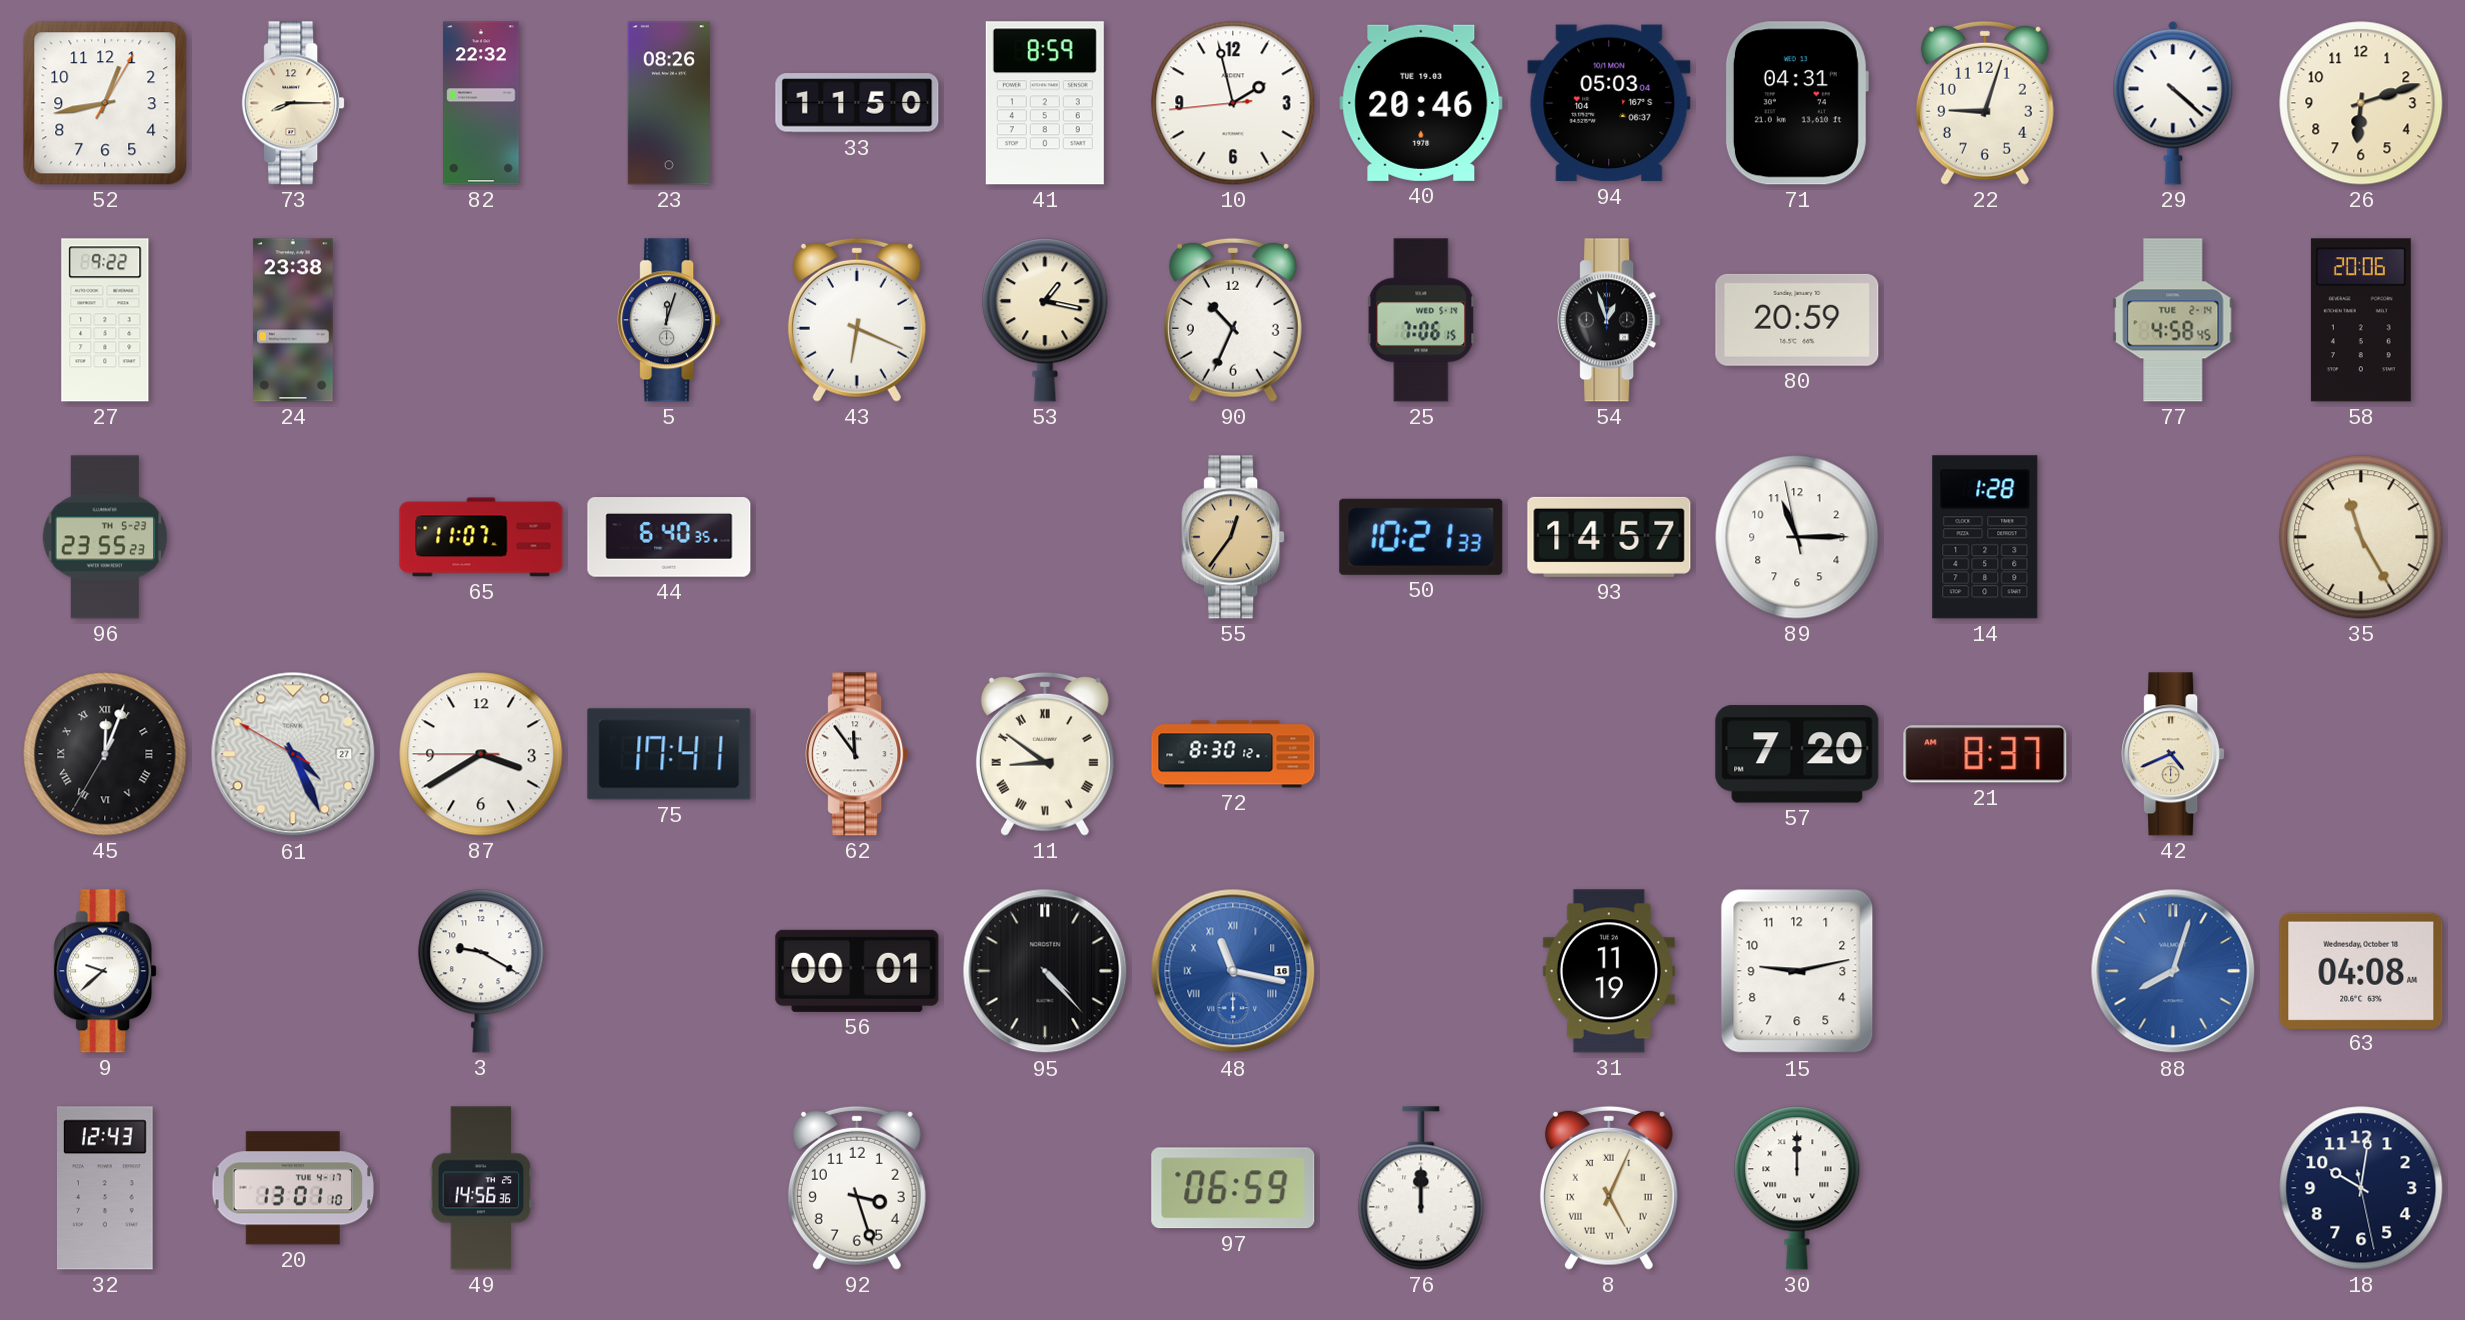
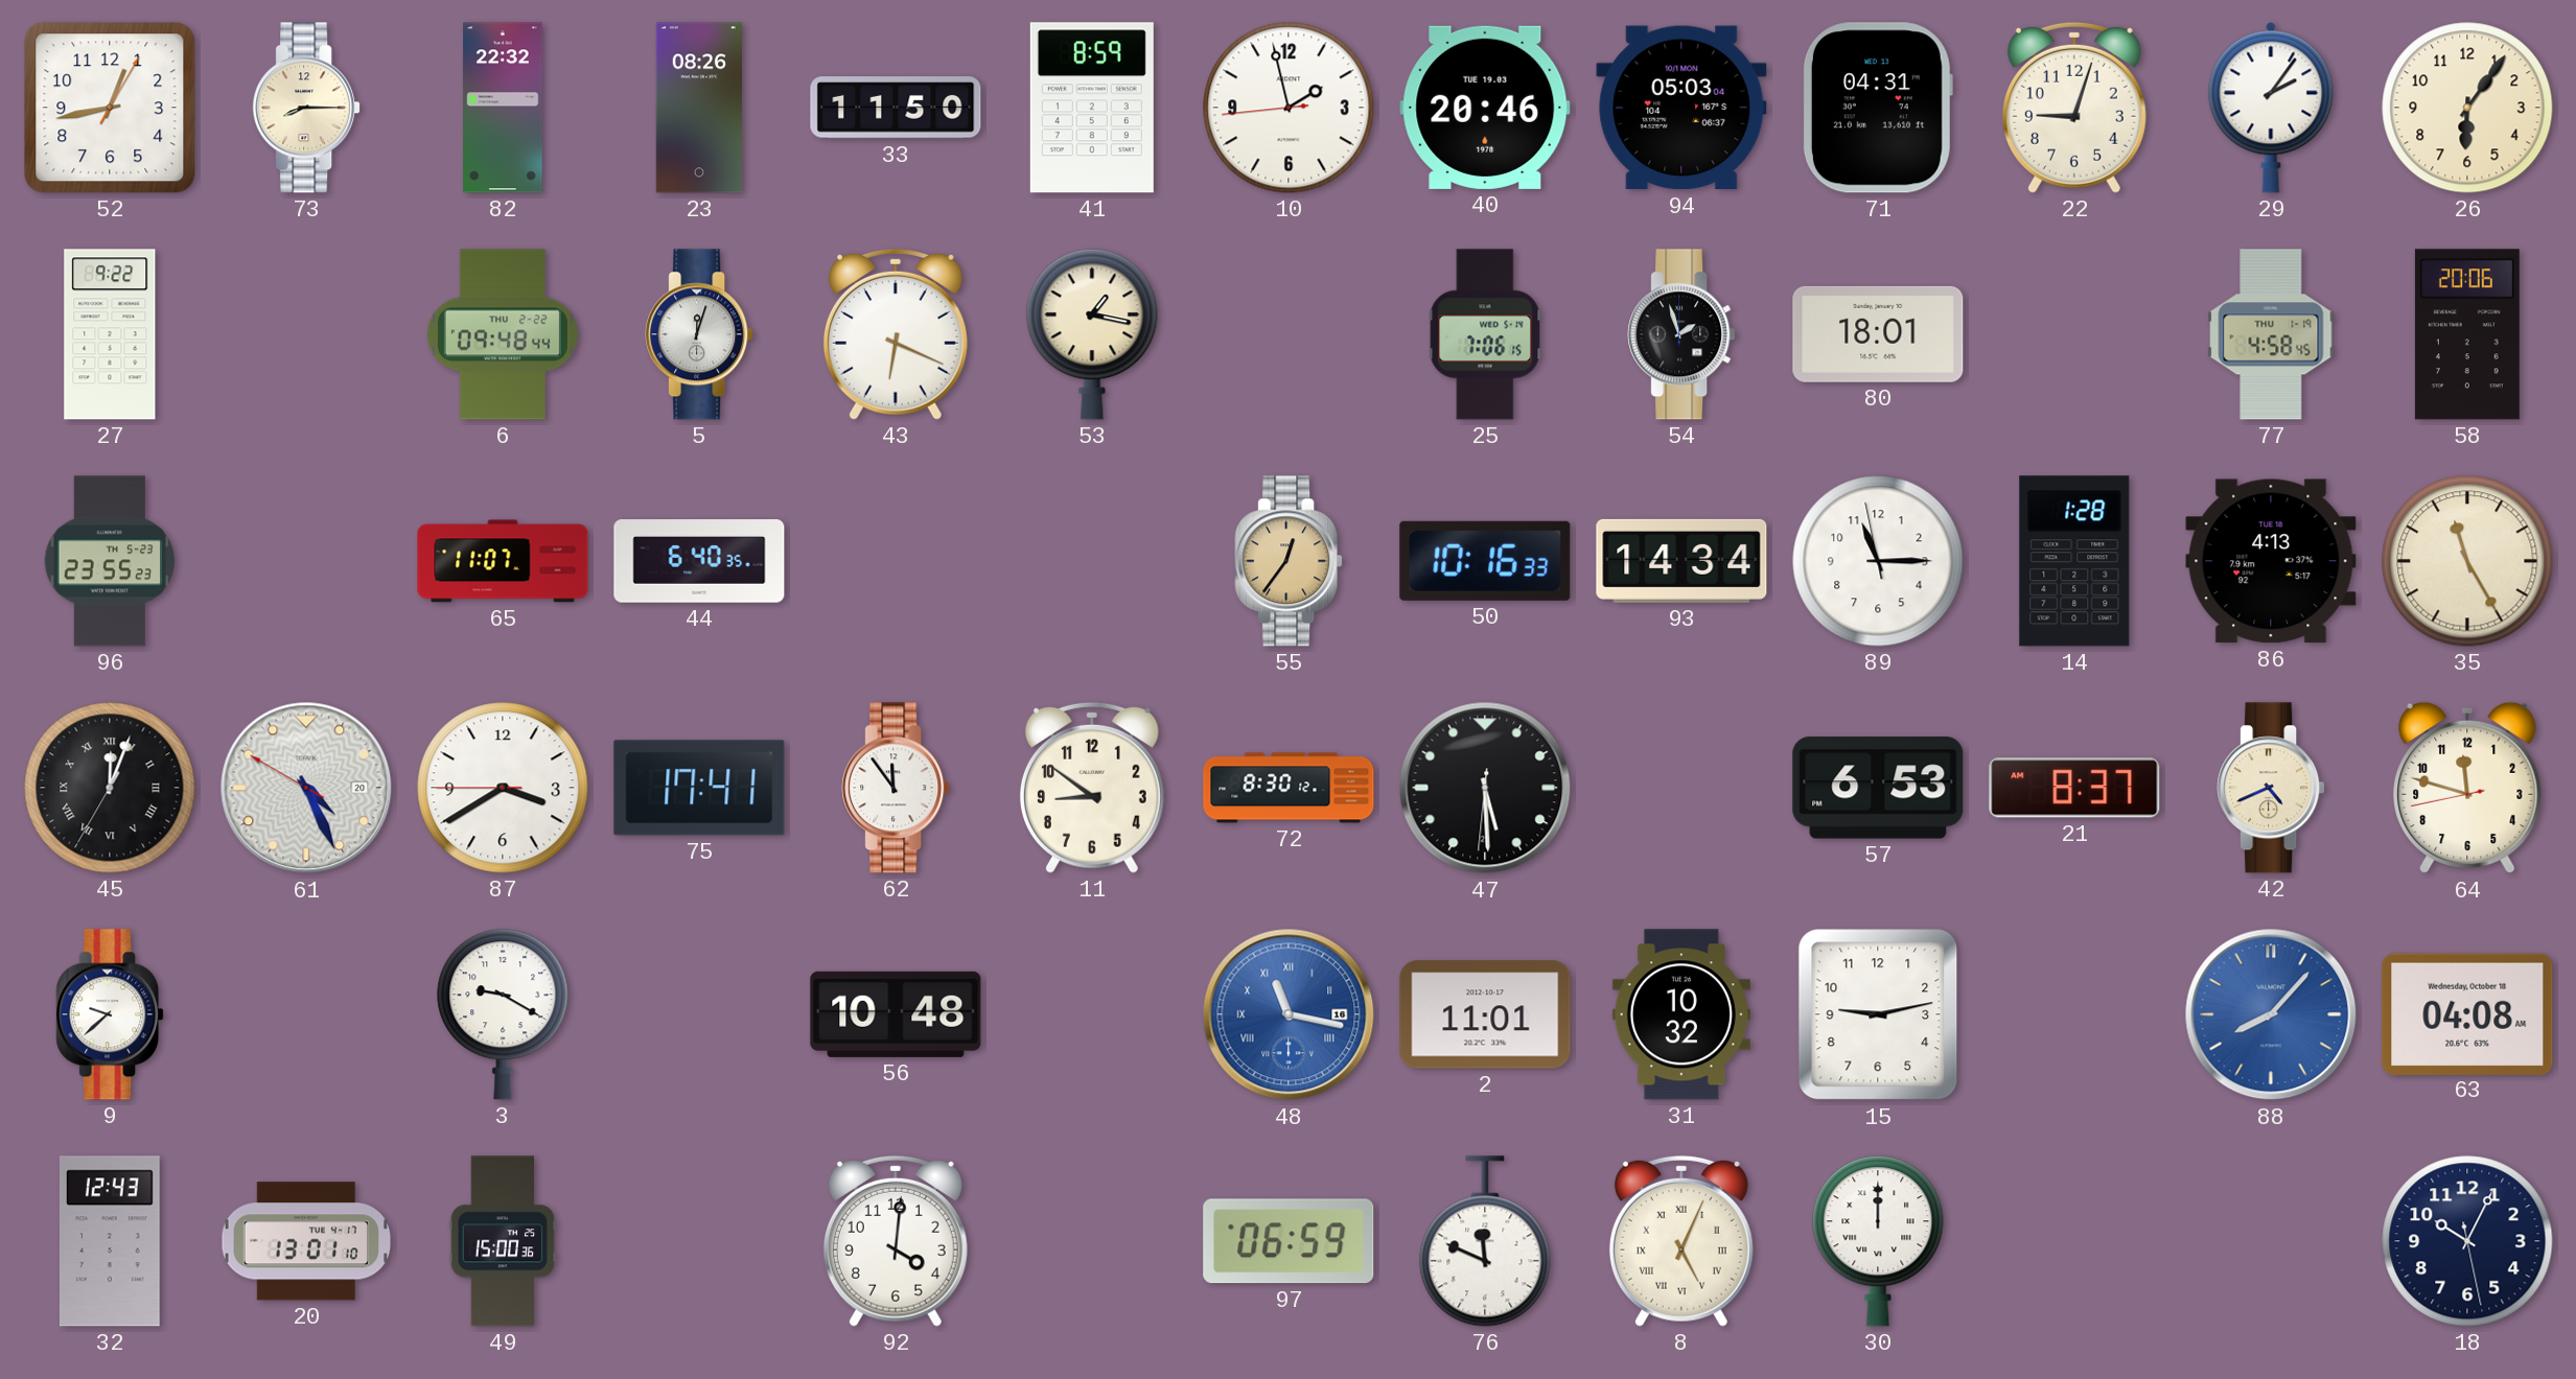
29: 4:22 -> 2:06 (2271, 108)
26: 6:12 -> 6:06 (2467, 108)
24: 23:38 -> none (293, 320)
6: none -> 09:48 (503, 334)
90: 10:34 -> none (1233, 320)
54: 12:57 -> 1:57 (1681, 334)
80: 20:59 -> 18:01 (1878, 334)
77 date: TUE 2-14 -> THU 1-19 (2271, 334)
50: 10:21 -> 10:16 (1485, 561)
93: 14:57 -> 14:34 (1681, 561)
86: none -> 4:13 (2271, 561)
61 date: 27 -> 20 (306, 788)
11 numerals: Roman -> Arabic (1092, 788)
47: none -> 5:29 (1485, 788)
57: 7:20 -> 6:53 (1878, 788)
64: none -> 11:47 (2467, 788)
56: 00:01 -> 10:48 (896, 1014)
95: 4:23 -> none (1045, 971)
2: none -> 11:01 (1485, 1014)
31: 11:19 -> 10:32 (1681, 1014)
88: 8:03 -> 8:07 (2271, 1014)
49: 14:56 -> 15:00 (503, 1241)
92: 3:27 -> 4:01 (896, 1241)
76: 12:00 -> 11:49 (1485, 1241)
18: 10:01 -> 10:04 (2467, 1241)
